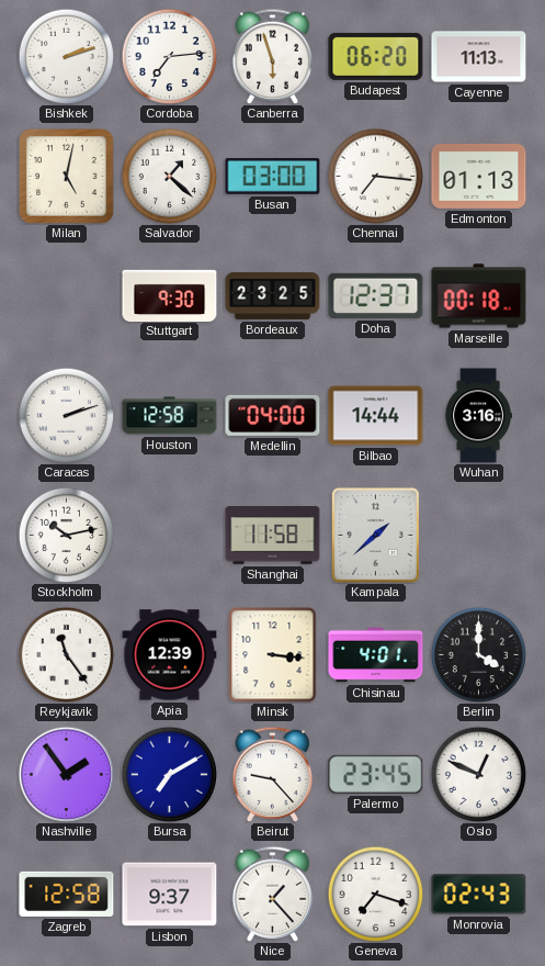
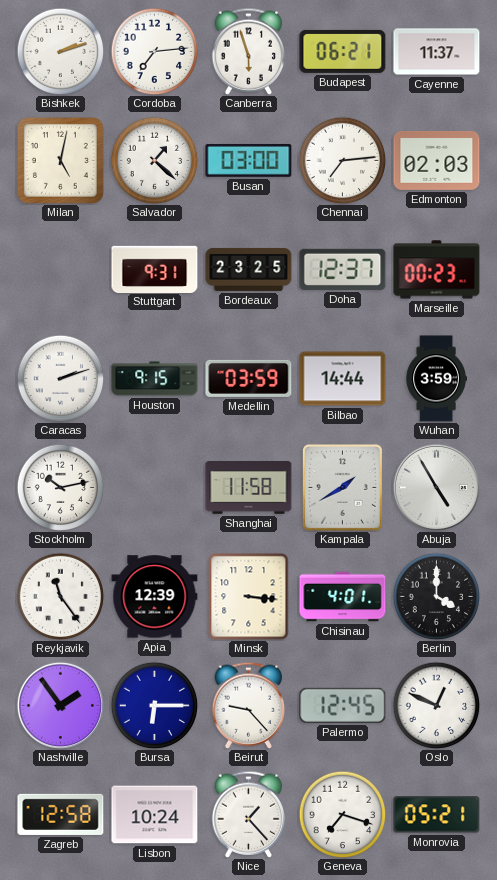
Budapest: 06:20 -> 06:21 (343, 51)
Cayenne: 11:13 -> 11:37 (437, 52)
Chennai: 7:16 -> 7:14 (342, 160)
Edmonton: 01:13 -> 02:03 (437, 160)
Stuttgart: 9:30 -> 9:31 (155, 269)
Marseille: 00:18 -> 00:23 (437, 270)
Houston: 12:58 -> 9:15 (155, 379)
Medellin: 04:00 -> 03:59 (249, 378)
Wuhan: 3:16 -> 3:59 (436, 379)
Kampala: 1:38 -> 1:40 (342, 487)
Abuja: none -> 4:55 (436, 487)
Bursa: 7:10 -> 6:15 (154, 705)
Palermo: 23:45 -> 12:45 (343, 705)
Lisbon: 9:37 -> 10:24 (155, 815)
Monrovia: 02:43 -> 05:21 (437, 815)
